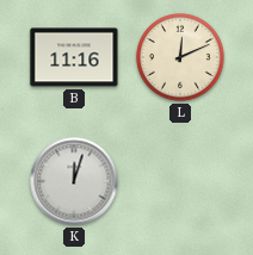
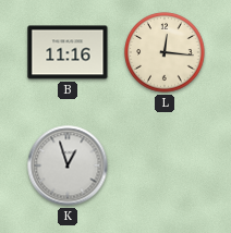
L: 12:11 -> 12:16 (165, 52)
K: 12:03 -> 12:57 (68, 165)
